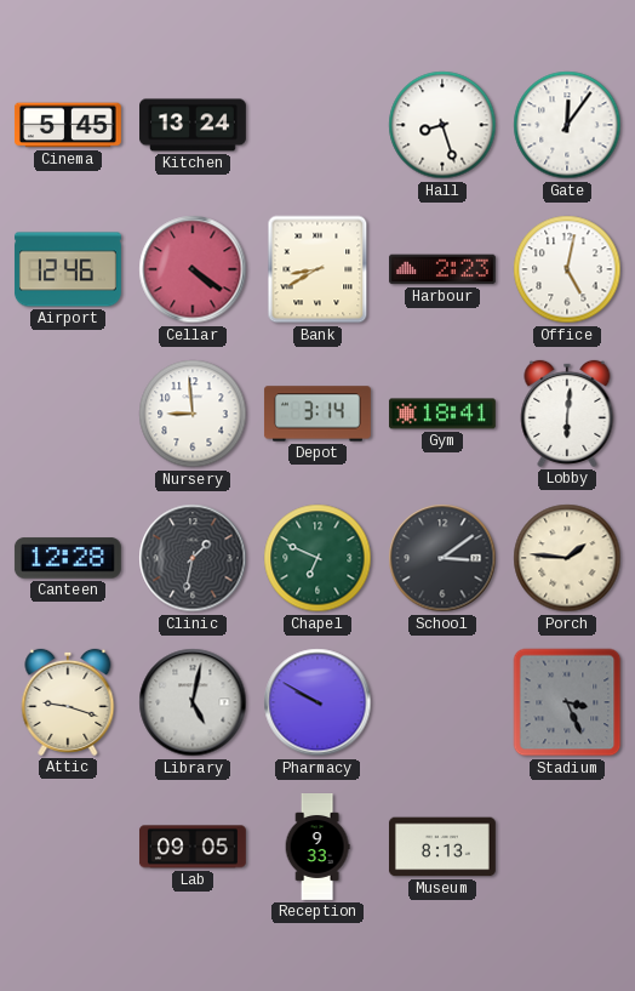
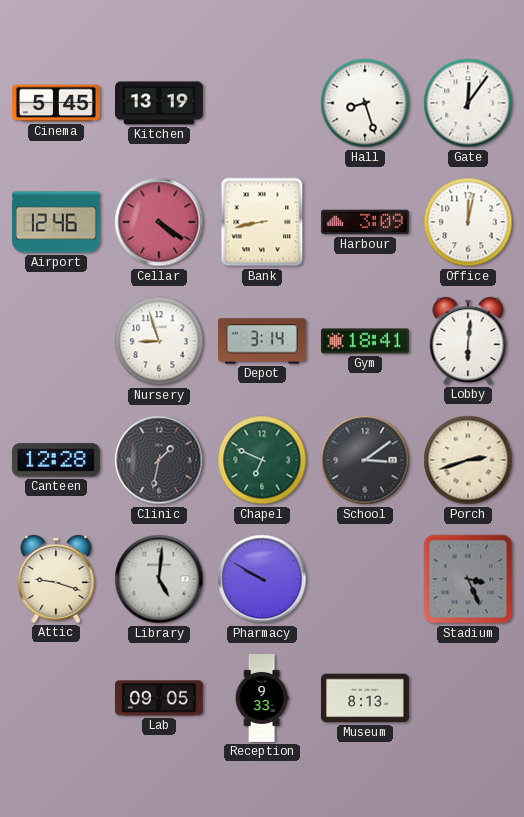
Kitchen: 13:24 -> 13:19 (160, 103)
Bank: 8:40 -> 8:43 (262, 222)
Harbour: 2:23 -> 3:09 (365, 222)
Office: 5:02 -> 12:02 (468, 222)
Nursery: 8:59 -> 8:57 (159, 341)
Porch: 1:46 -> 2:42 (468, 460)
Library: 5:02 -> 5:01 (159, 579)
